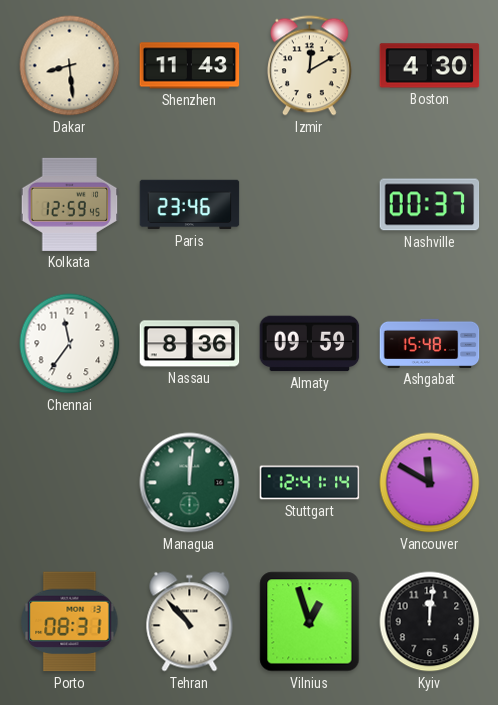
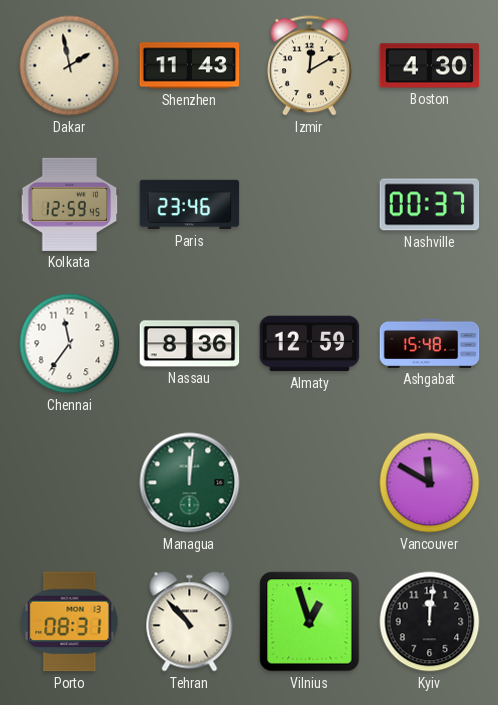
Dakar: 8:29 -> 1:58 (70, 66)
Almaty: 09:59 -> 12:59 (310, 344)
Stuttgart: 12:41 -> none (310, 483)
